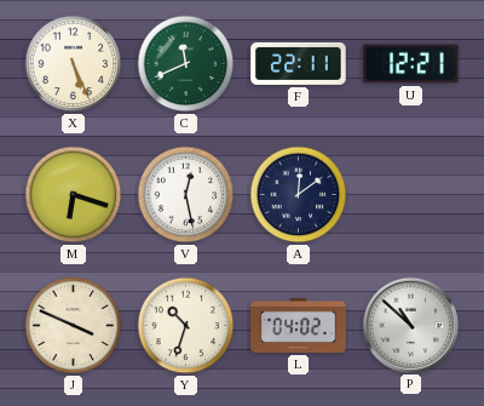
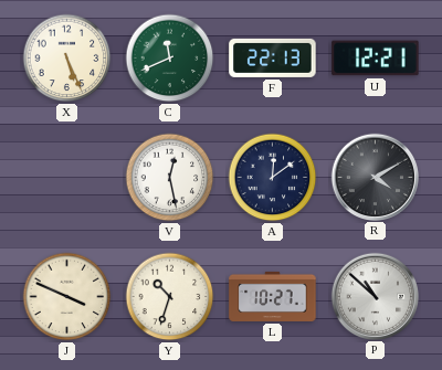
F: 22:11 -> 22:13 (273, 57)
M: 6:18 -> none (74, 195)
R: none -> 4:10 (375, 177)
L: 04:02 -> 10:27 (273, 296)
